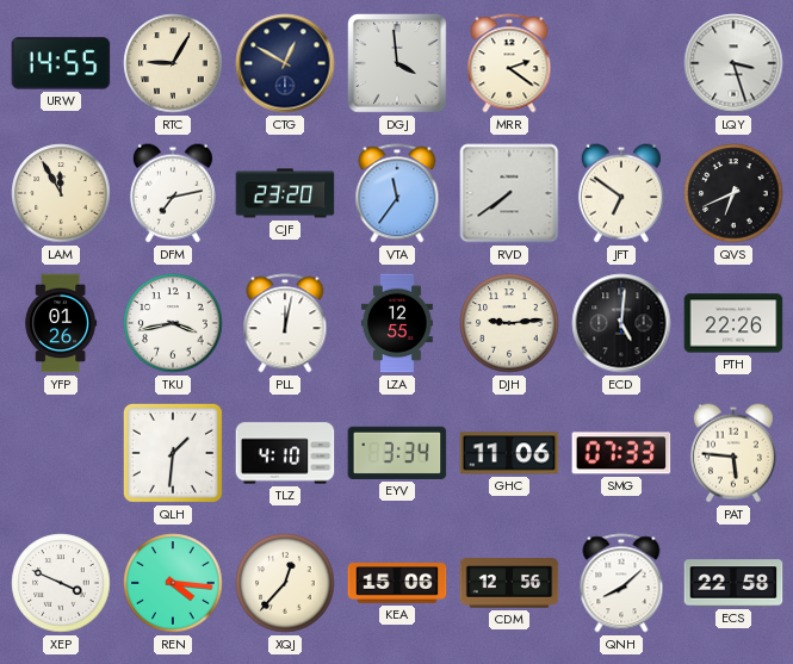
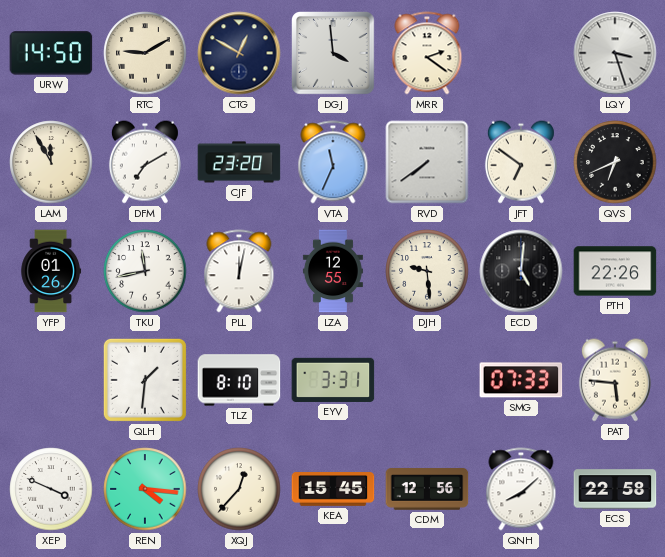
URW: 14:55 -> 14:50 (51, 53)
RTC: 9:05 -> 9:10 (145, 53)
DFM: 7:13 -> 7:10 (145, 162)
VTA: 11:36 -> 11:34 (333, 162)
TKU: 3:43 -> 11:43 (145, 271)
DJH: 9:14 -> 9:29 (427, 271)
TLZ: 4:10 -> 8:10 (239, 380)
EYV: 3:34 -> 3:31 (333, 380)
GHC: 11:06 -> none (509, 453)
KEA: 15:06 -> 15:45 (333, 489)
